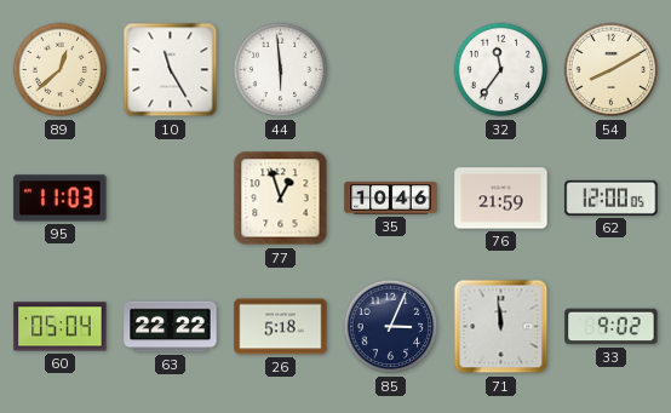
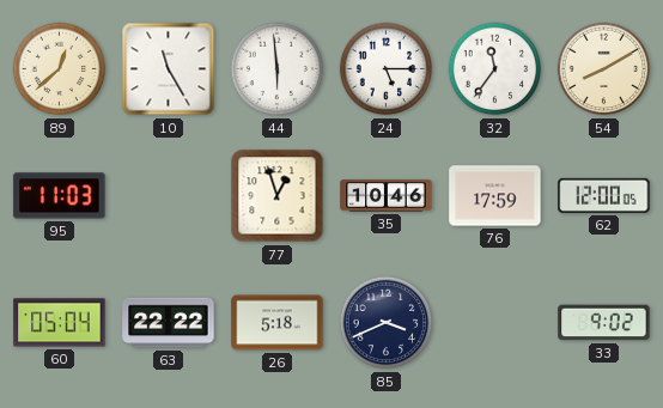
24: none -> 5:15 (387, 69)
76: 21:59 -> 17:59 (495, 196)
85: 3:04 -> 3:41 (387, 323)
71: 11:59 -> none (501, 327)
